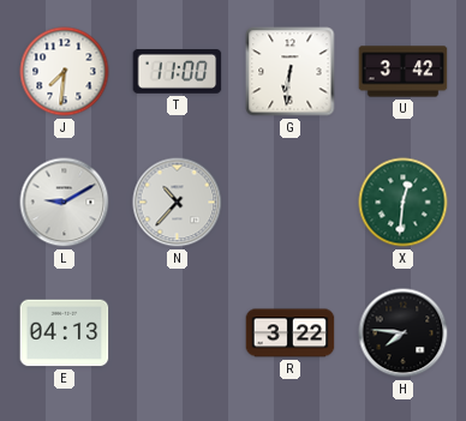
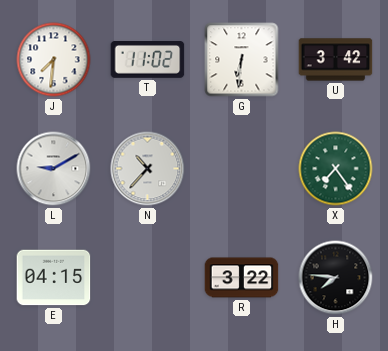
T: 11:00 -> 11:02 (148, 60)
X: 12:31 -> 7:24 (336, 169)
E: 04:13 -> 04:15 (54, 278)
